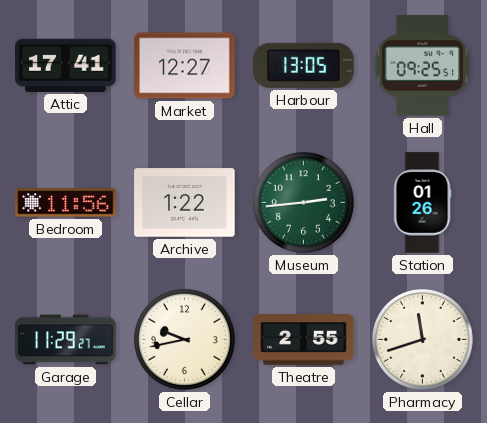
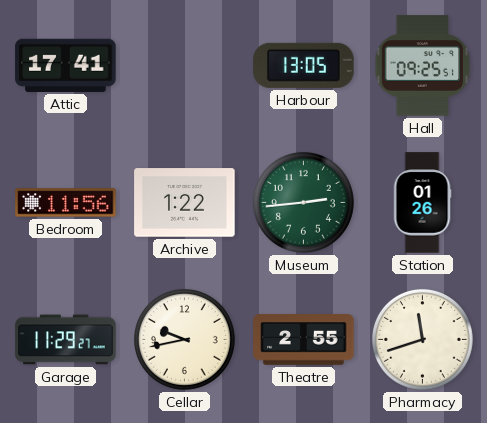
Market: 12:27 -> none (185, 66)
